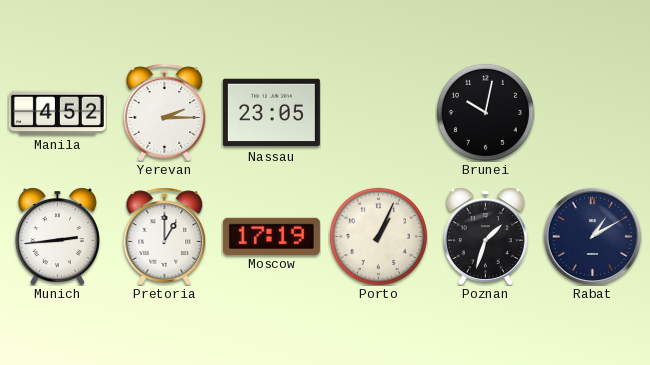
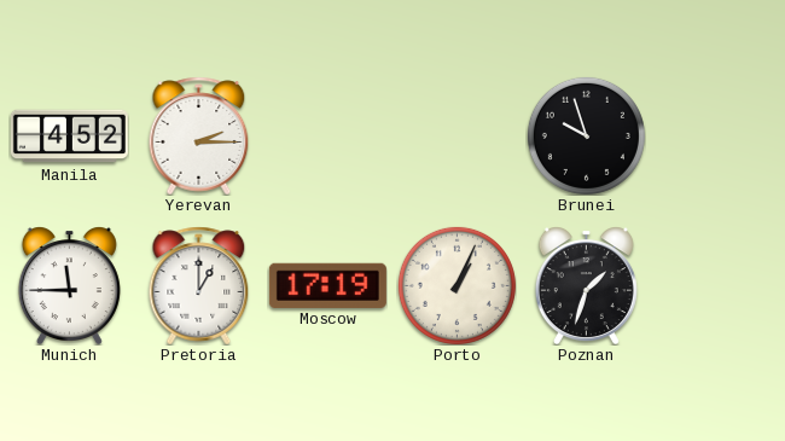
Nassau: 23:05 -> none (271, 113)
Brunei: 10:02 -> 9:57 (586, 135)
Munich: 2:44 -> 11:45 (69, 285)
Rabat: 1:10 -> none (592, 236)
